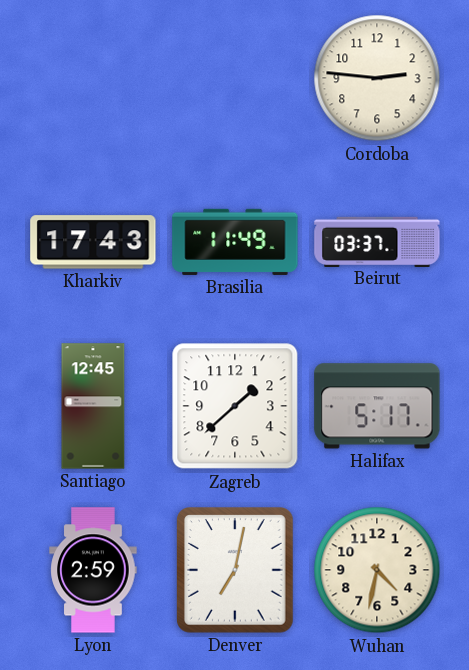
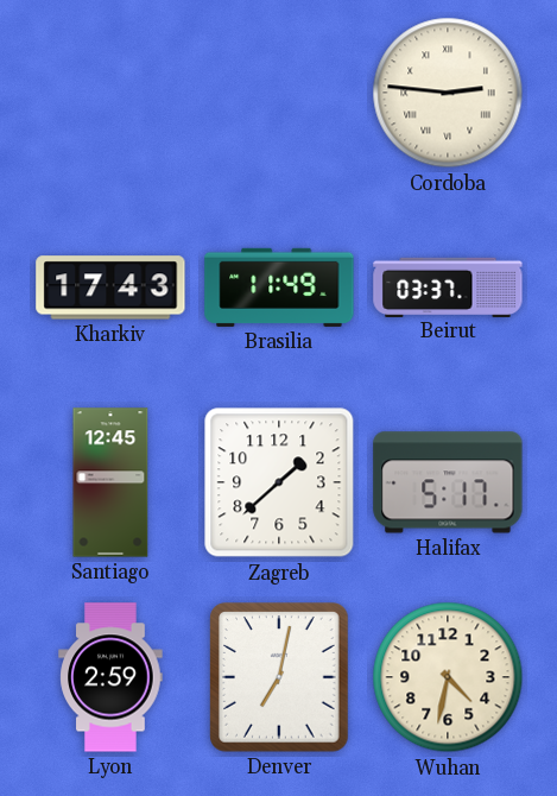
Cordoba numerals: Arabic -> Roman (448, 93)
